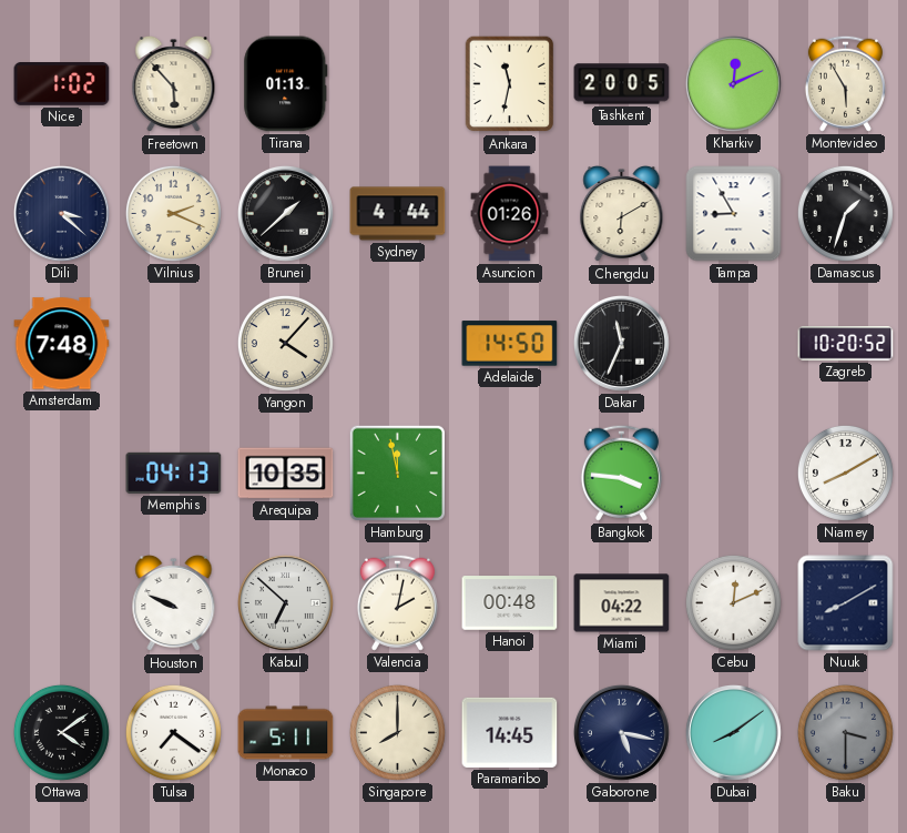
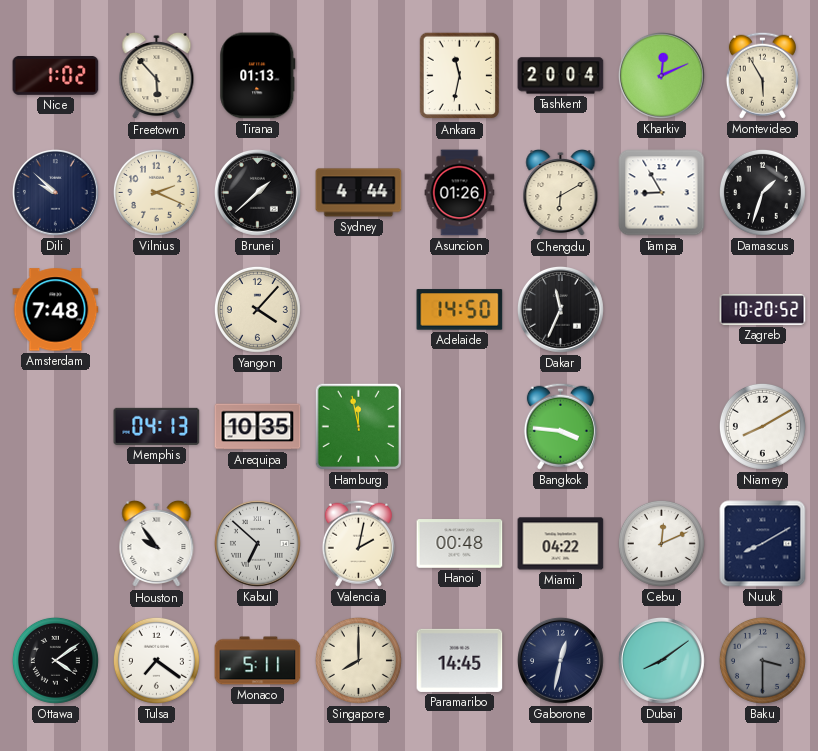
Tashkent: 20:05 -> 20:04 (561, 76)
Dili: 3:22 -> 9:52 (55, 192)
Houston: 9:49 -> 9:54 (157, 544)
Gaborone: 5:17 -> 12:32 (560, 660)
